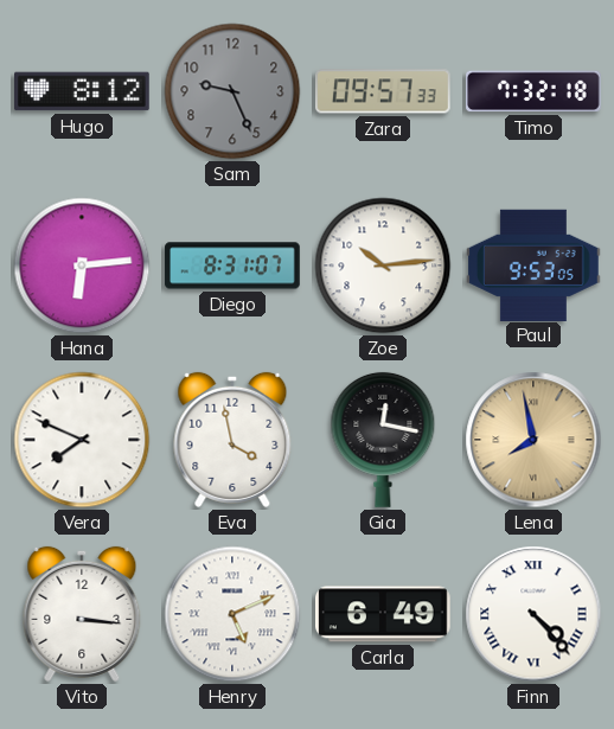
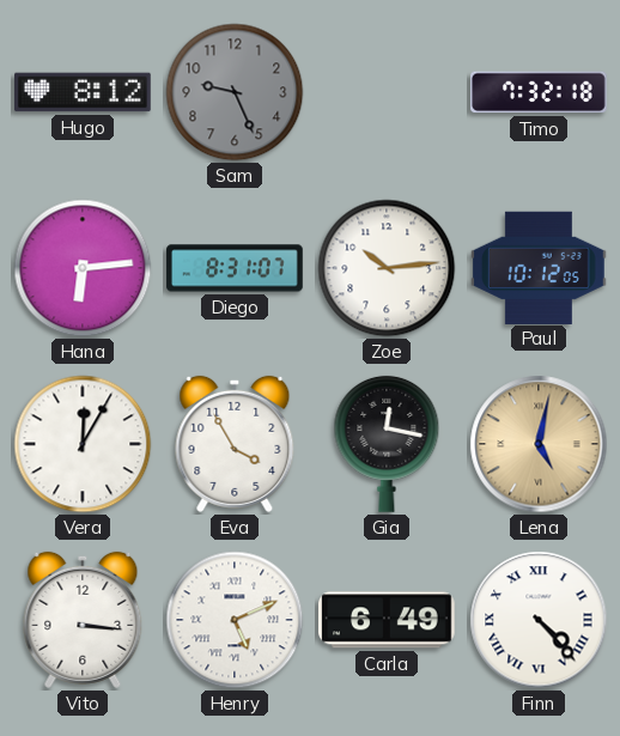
Zara: 09:57 -> none (383, 91)
Paul: 9:53 -> 10:12 (540, 267)
Vera: 7:49 -> 12:05 (83, 444)
Eva: 3:58 -> 3:55 (235, 444)
Lena: 7:58 -> 5:02 (539, 444)
